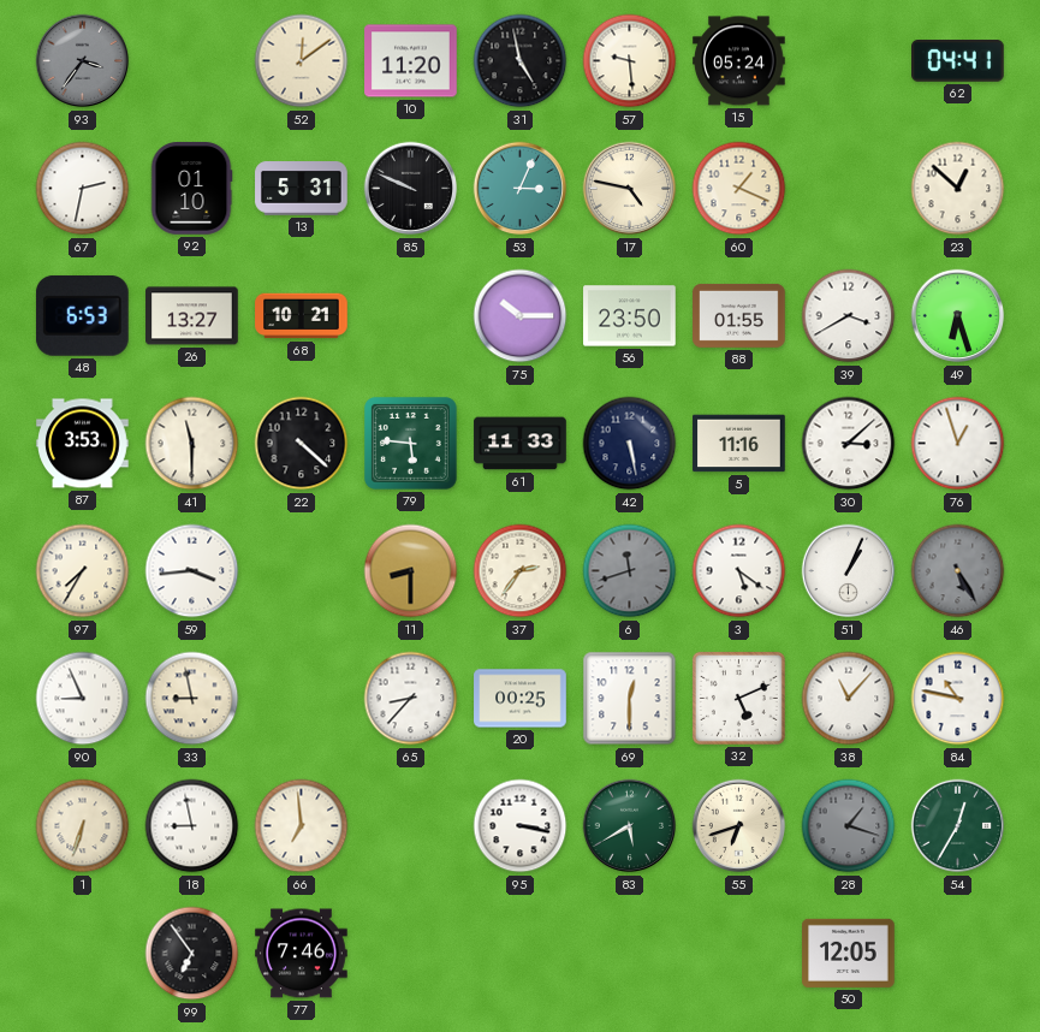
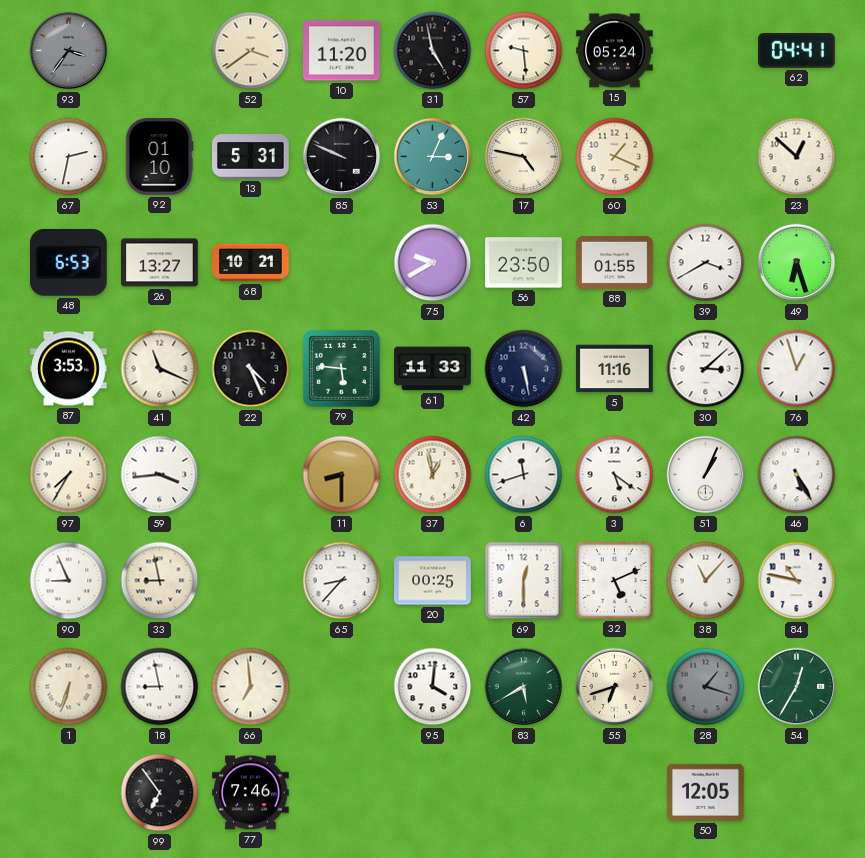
52: 12:09 -> 3:39 (251, 51)
75: 10:15 -> 9:40 (433, 263)
41: 11:30 -> 11:19 (160, 369)
22: 4:22 -> 4:26 (251, 369)
37: 2:36 -> 12:58 (433, 475)
6 dial: grey -> white (524, 475)
46 dial: grey -> white (797, 475)
95: 3:17 -> 4:01 (433, 687)
